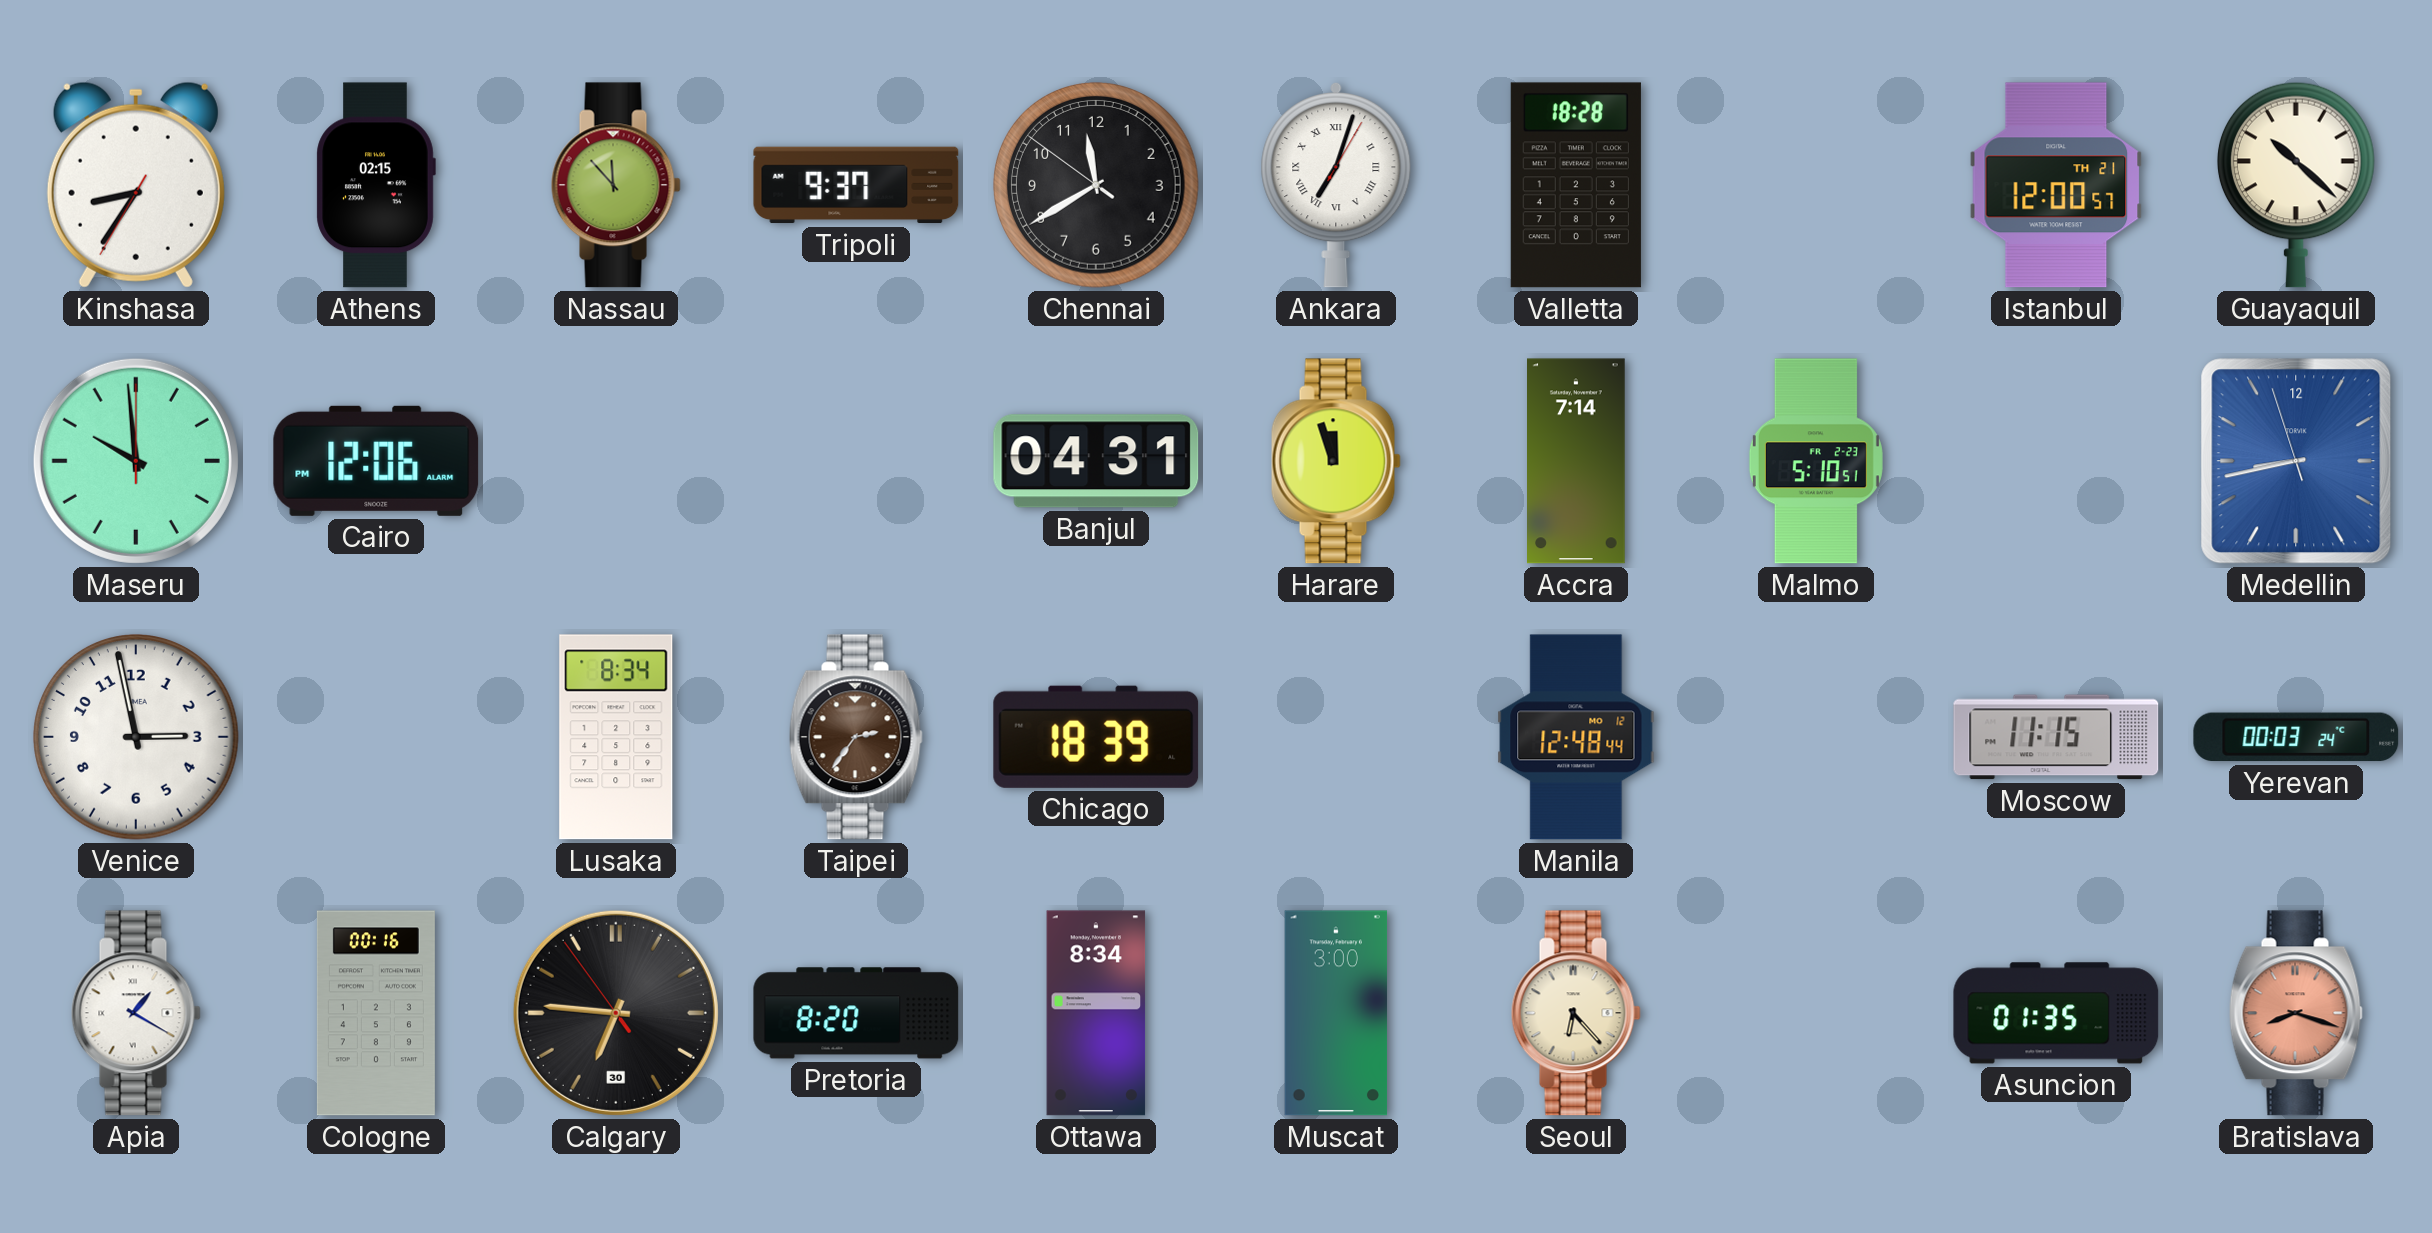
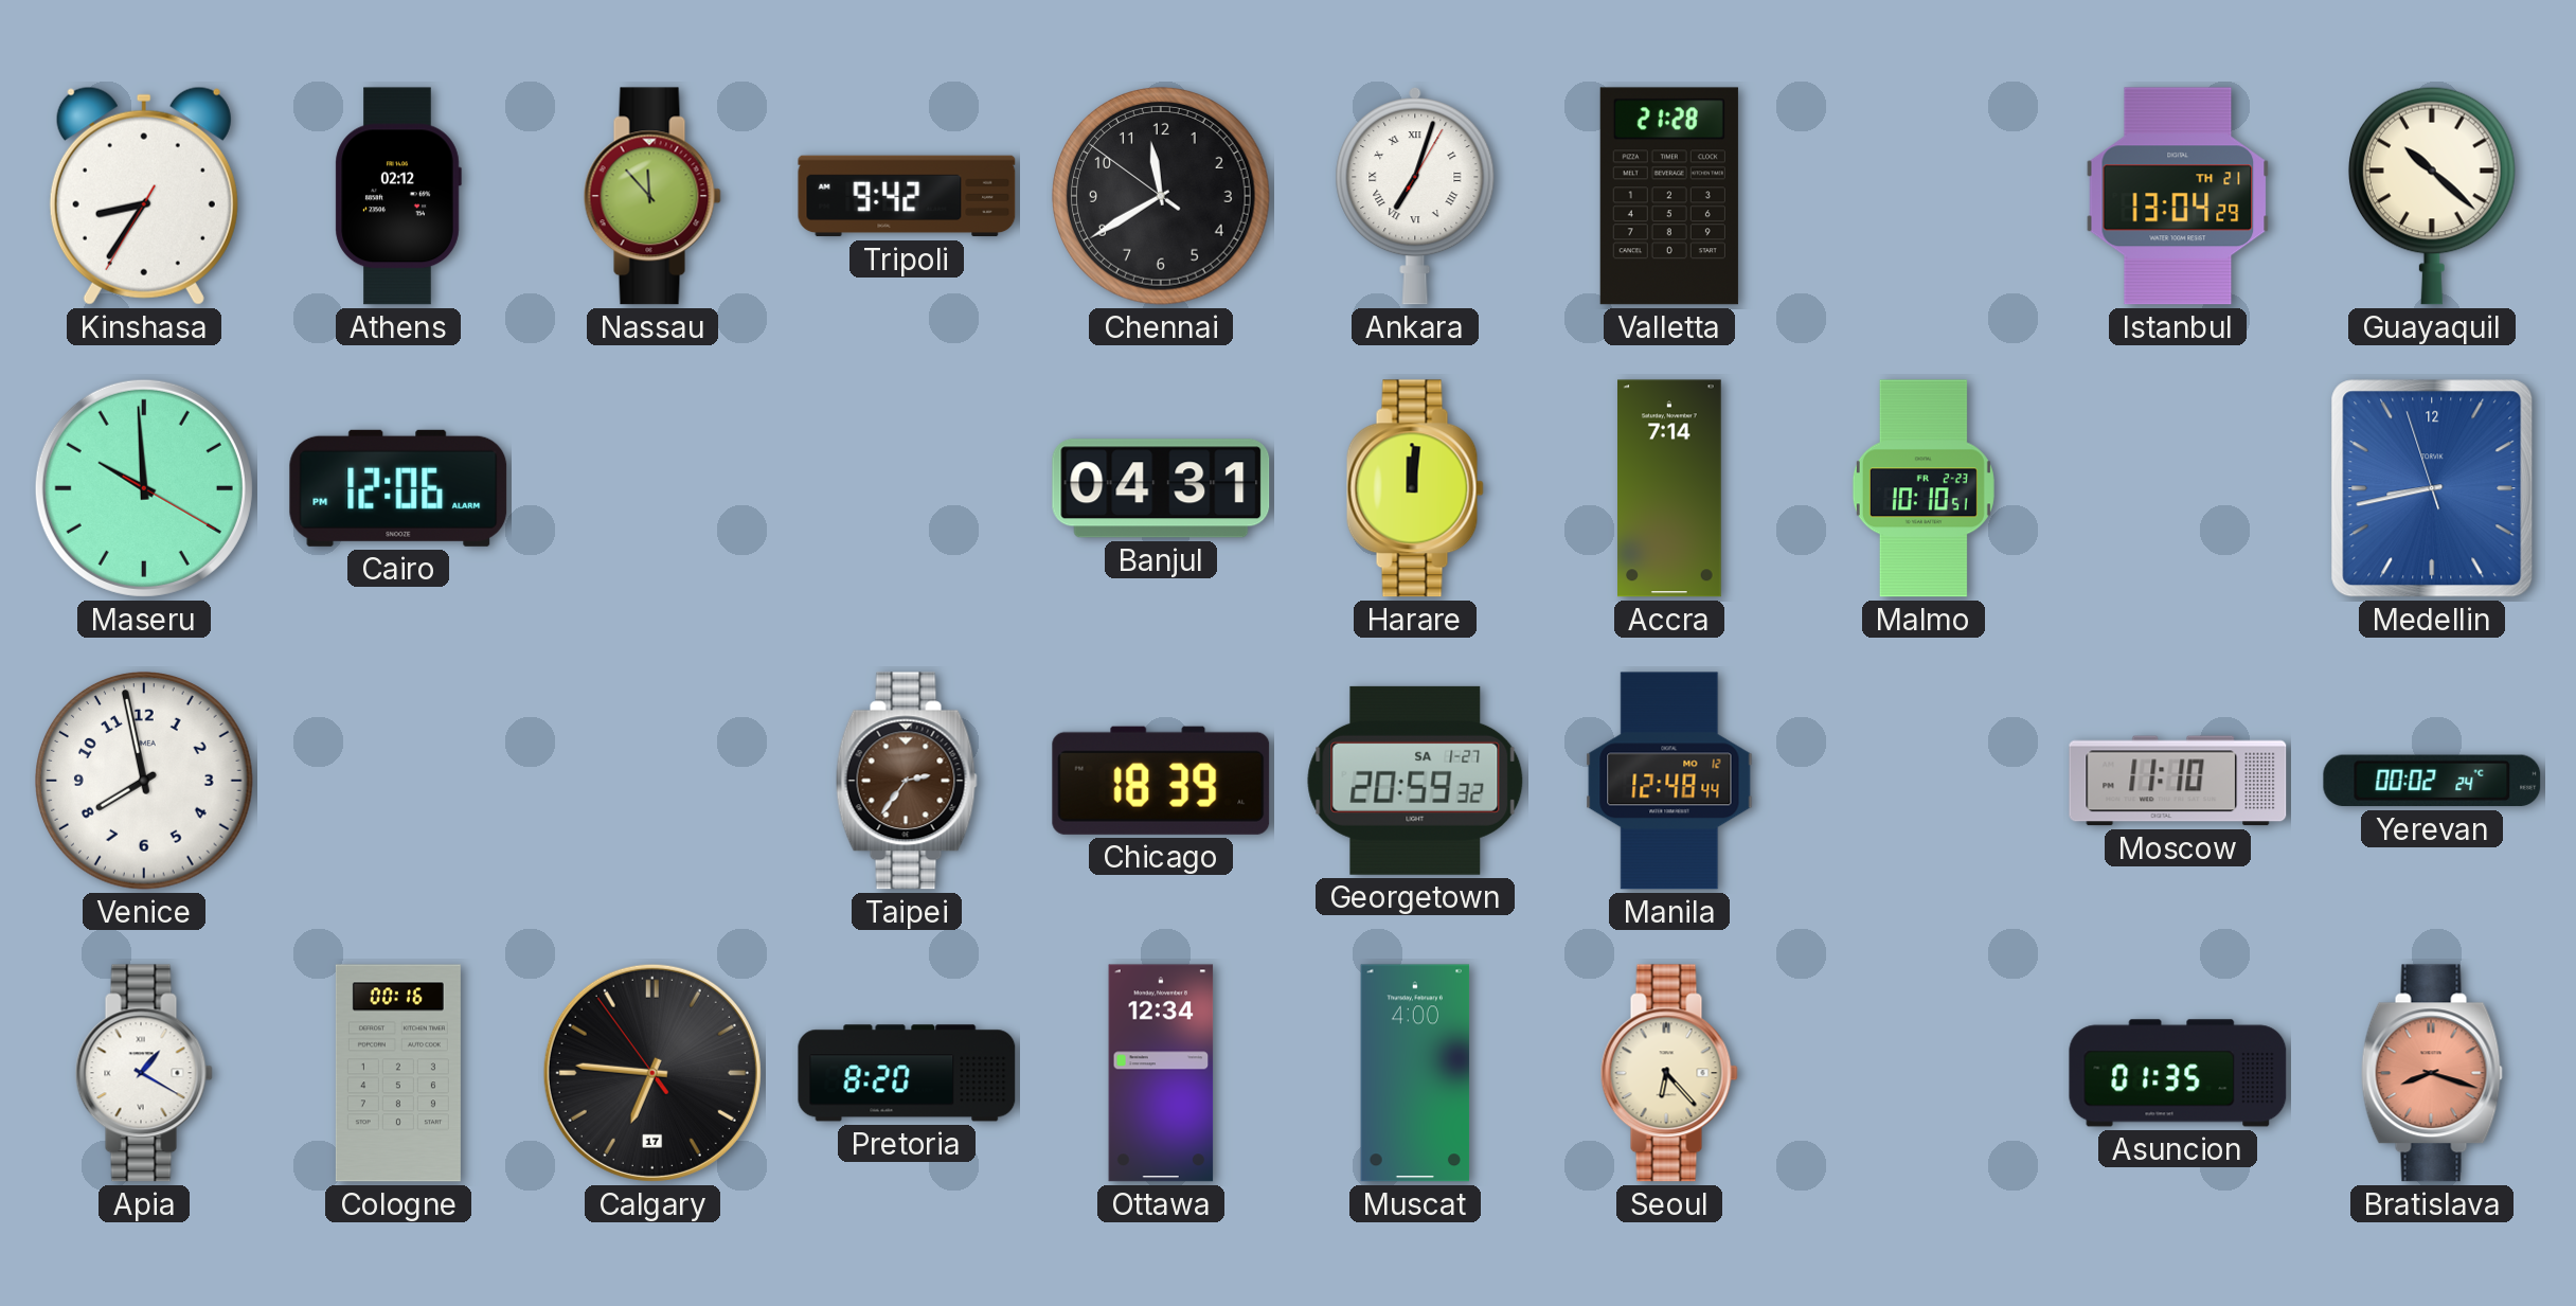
Athens: 02:15 -> 02:12 (398, 196)
Tripoli: 9:37 -> 9:42 (907, 196)
Valletta: 18:28 -> 21:28 (1669, 196)
Istanbul: 12:00 -> 13:04 (2178, 196)
Maseru: 9:59:00 -> 9:59:20 (144, 488)
Harare: 11:57 -> 12:01 (1415, 488)
Malmo: 5:10 -> 10:10 (1924, 488)
Venice: 2:58 -> 7:58 (145, 782)
Lusaka: 8:34 -> none (616, 737)
Georgetown: none -> 20:59 (1415, 781)
Moscow: 11:15 -> 11:10 (2178, 781)
Yerevan: 00:03 -> 00:02 (2432, 781)
Calgary date: 30 -> 17 (652, 1073)
Ottawa: 8:34 -> 12:34 (1161, 1073)
Muscat: 3:00 -> 4:00 (1415, 1073)
